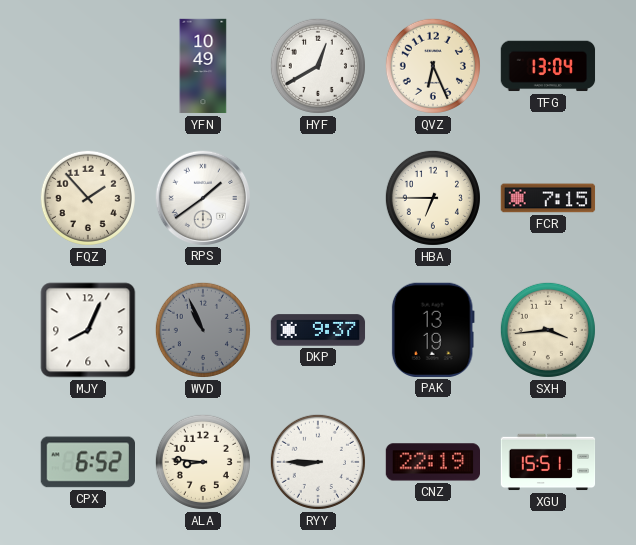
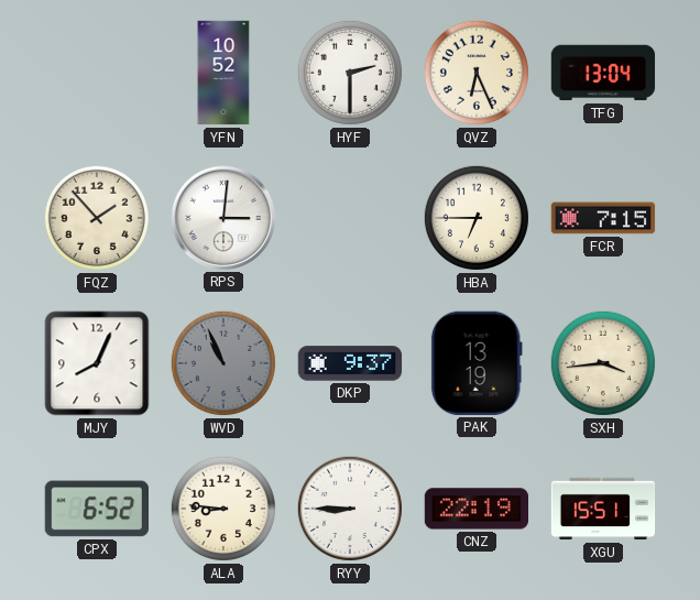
YFN: 10:49 -> 10:52 (223, 73)
HYF: 12:40 -> 2:30 (350, 73)
RPS: 1:39 -> 3:01 (222, 217)
